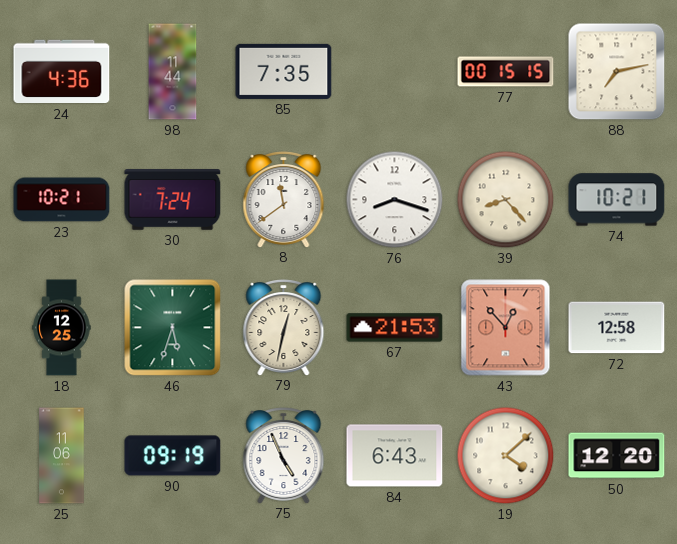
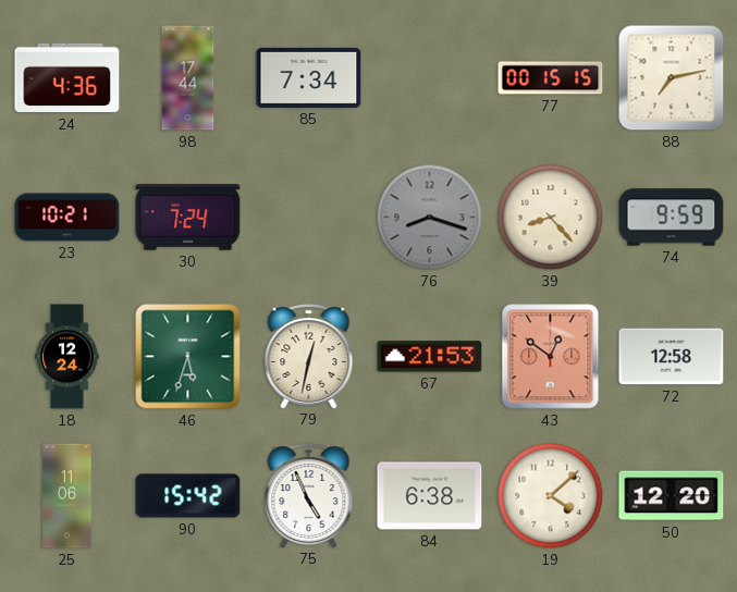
98: 11:44 -> 17:44 (188, 78)
85: 7:35 -> 7:34 (309, 77)
8: 11:39 -> none (284, 200)
76 dial: white -> grey (430, 218)
74: 10:21 -> 9:59 (672, 218)
18: 12:25 -> 12:24 (67, 357)
43: 12:53 -> 12:51 (551, 357)
90: 09:19 -> 15:42 (188, 496)
84: 6:43 -> 6:38 (430, 496)
